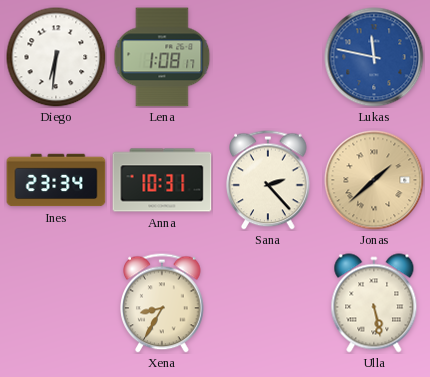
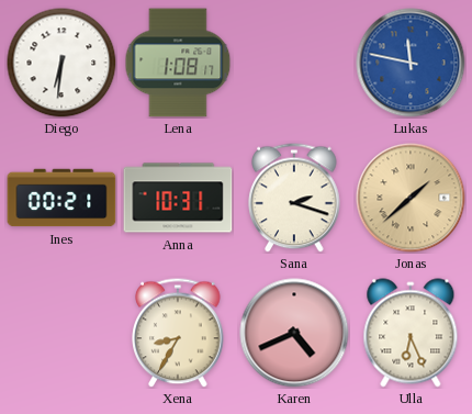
Ines: 23:34 -> 00:21 (61, 198)
Sana: 2:23 -> 2:18 (294, 198)
Karen: none -> 4:41 (294, 333)
Ulla: 5:28 -> 6:26 (411, 333)
